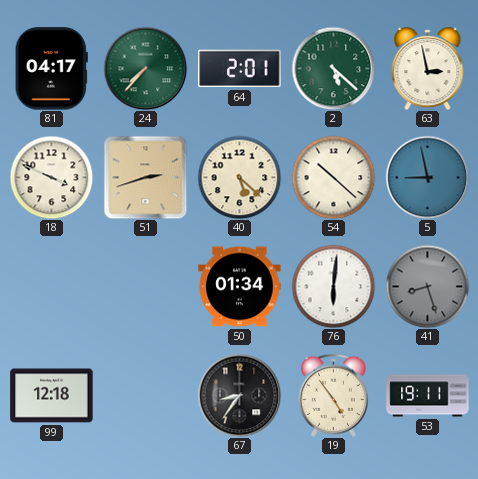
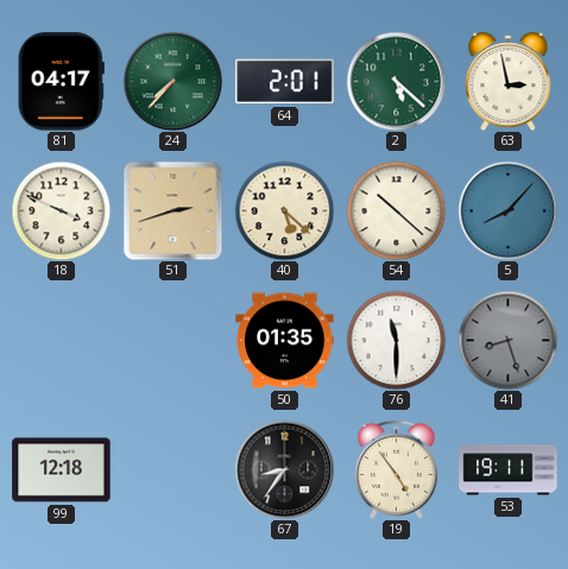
5: 8:58 -> 8:07 (507, 210)
50: 01:34 -> 01:35 (285, 341)
76: 6:01 -> 11:30 (396, 340)
